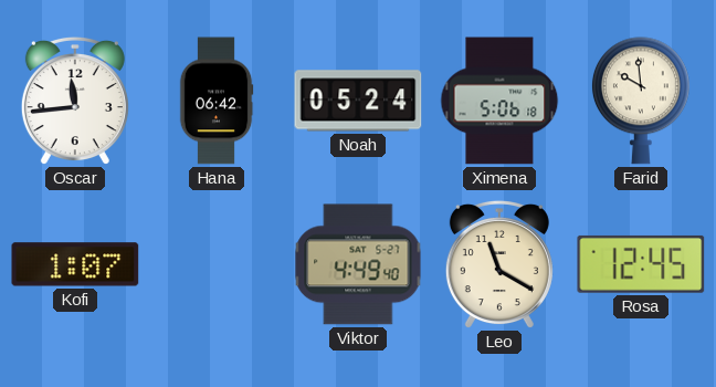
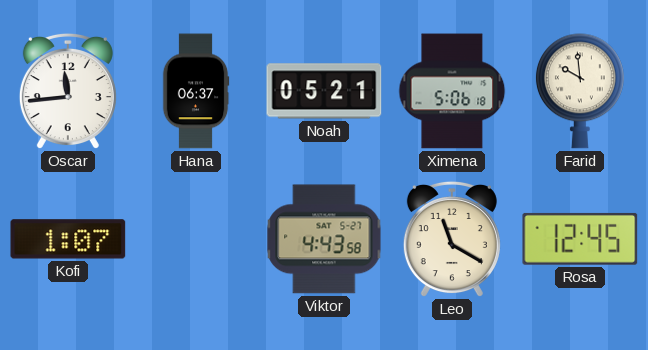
Hana: 06:42 -> 06:37 (196, 91)
Noah: 05:24 -> 05:21 (324, 91)
Viktor: 4:49 -> 4:43 (324, 239)
